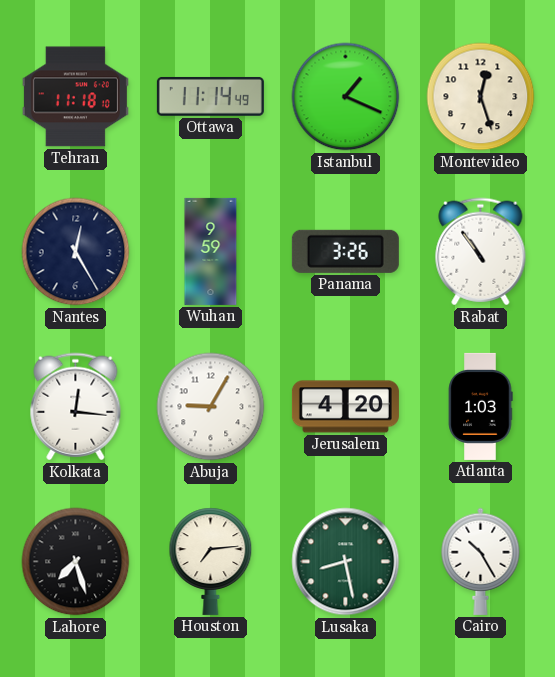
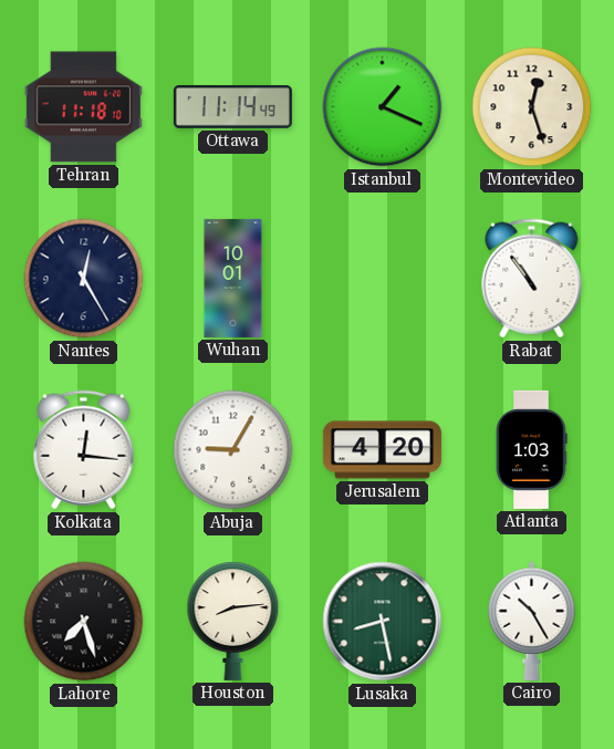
Wuhan: 9:59 -> 10:01 (233, 278)
Panama: 3:26 -> none (345, 251)
Houston: 7:14 -> 8:14 (233, 621)
